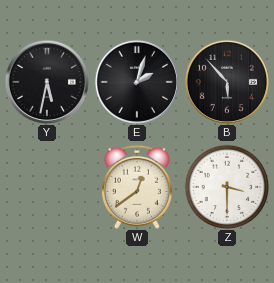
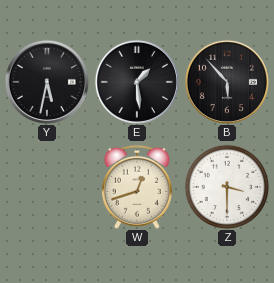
E: 2:03 -> 1:29 (137, 82)
W: 12:39 -> 12:42 (137, 187)
